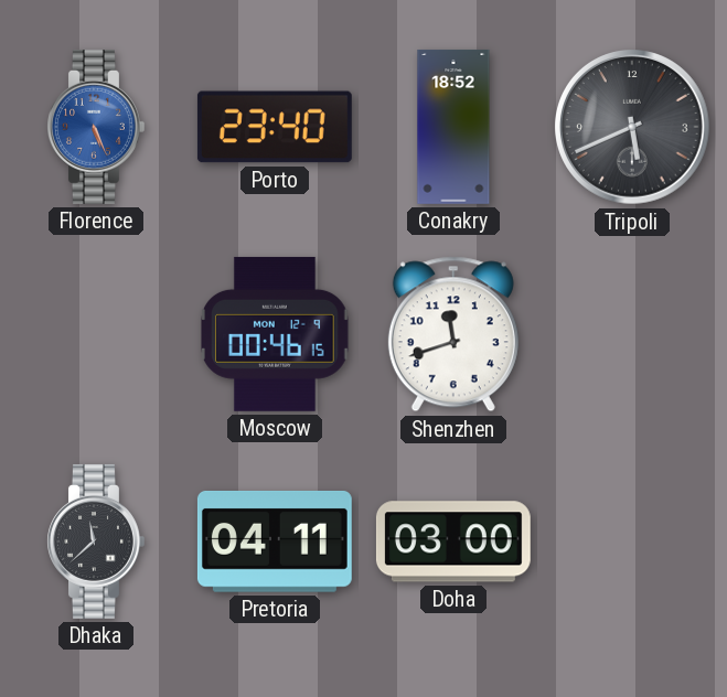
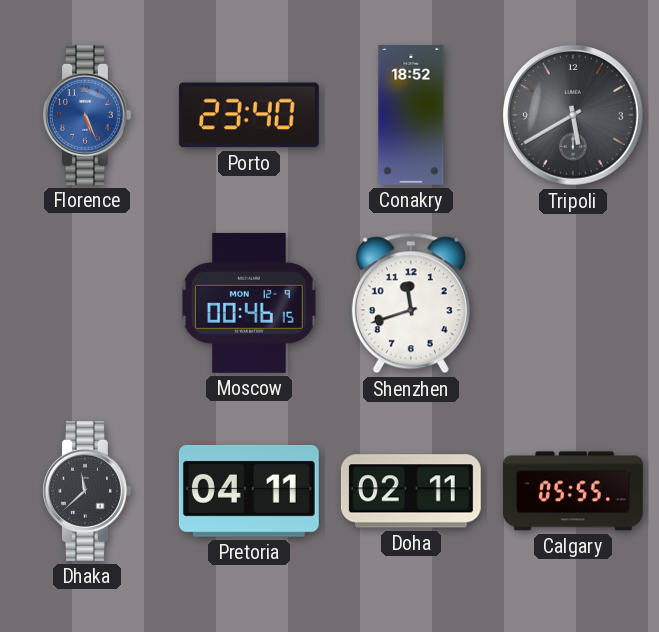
Tripoli: 5:41 -> 5:40 (574, 116)
Doha: 03:00 -> 02:11 (411, 491)
Calgary: none -> 05:55 (573, 491)
